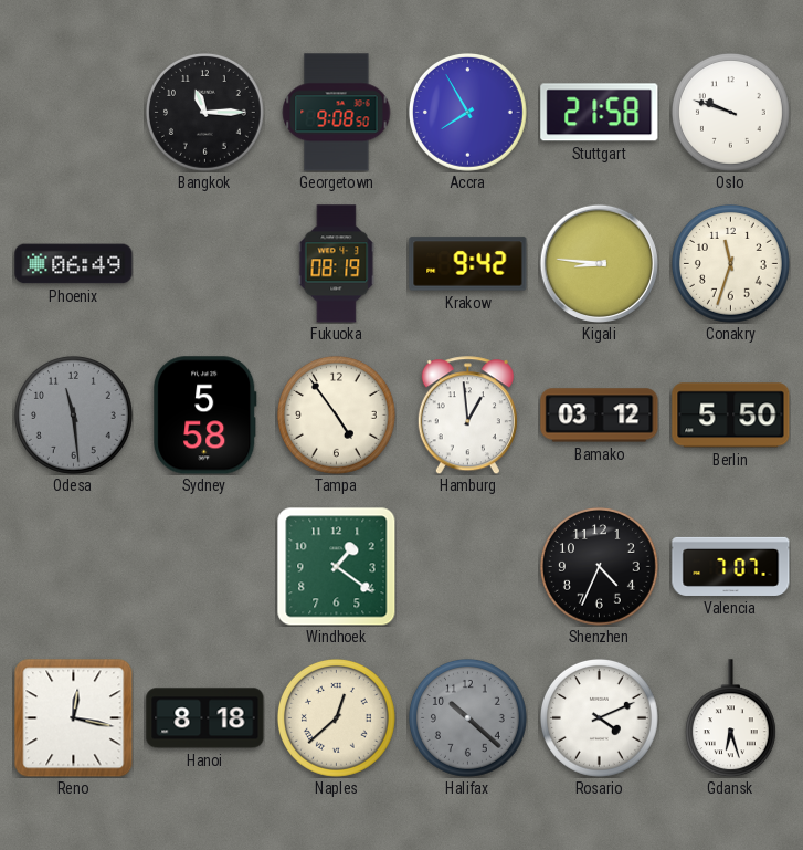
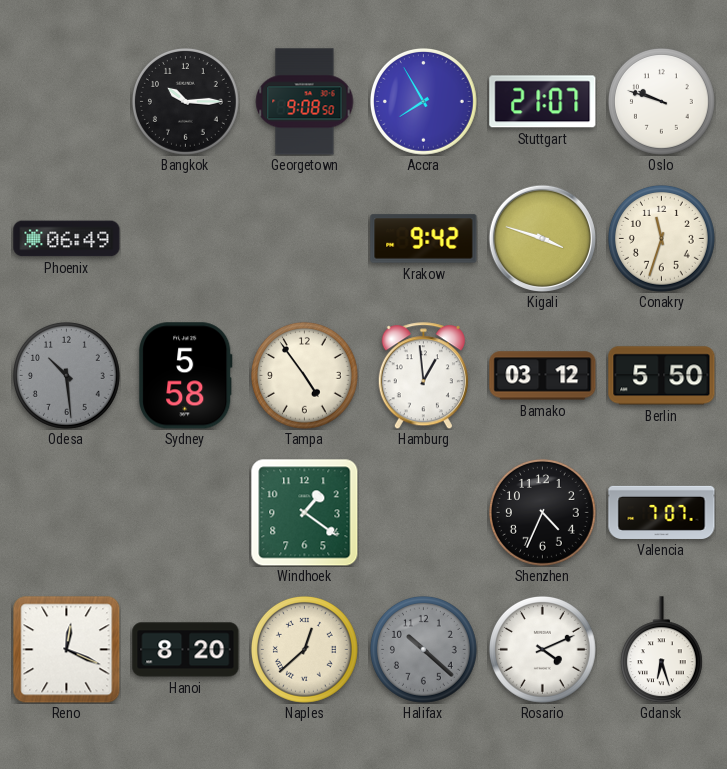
Bangkok: 11:15 -> 10:15 (185, 101)
Stuttgart: 21:58 -> 21:07 (543, 102)
Fukuoka: 08:19 -> none (337, 264)
Kigali: 8:46 -> 3:48 (542, 238)
Odesa: 11:29 -> 10:29 (66, 375)
Reno: 12:17 -> 12:19 (66, 649)
Hanoi: 8:18 -> 8:20 (186, 650)
